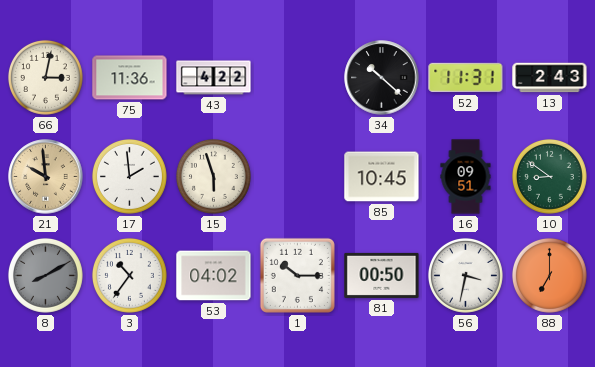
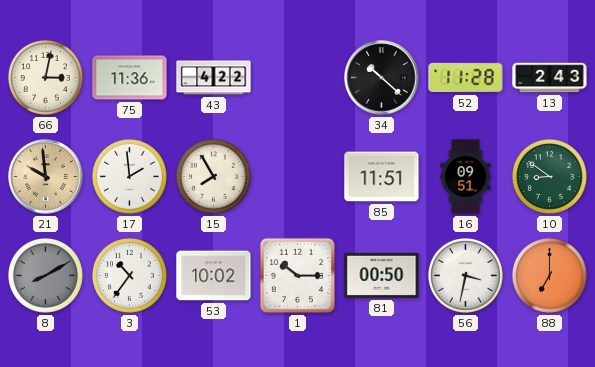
52: 11:31 -> 11:28 (466, 78)
15: 5:57 -> 7:55 (213, 176)
85: 10:45 -> 11:51 (382, 177)
53: 04:02 -> 10:02 (214, 276)
